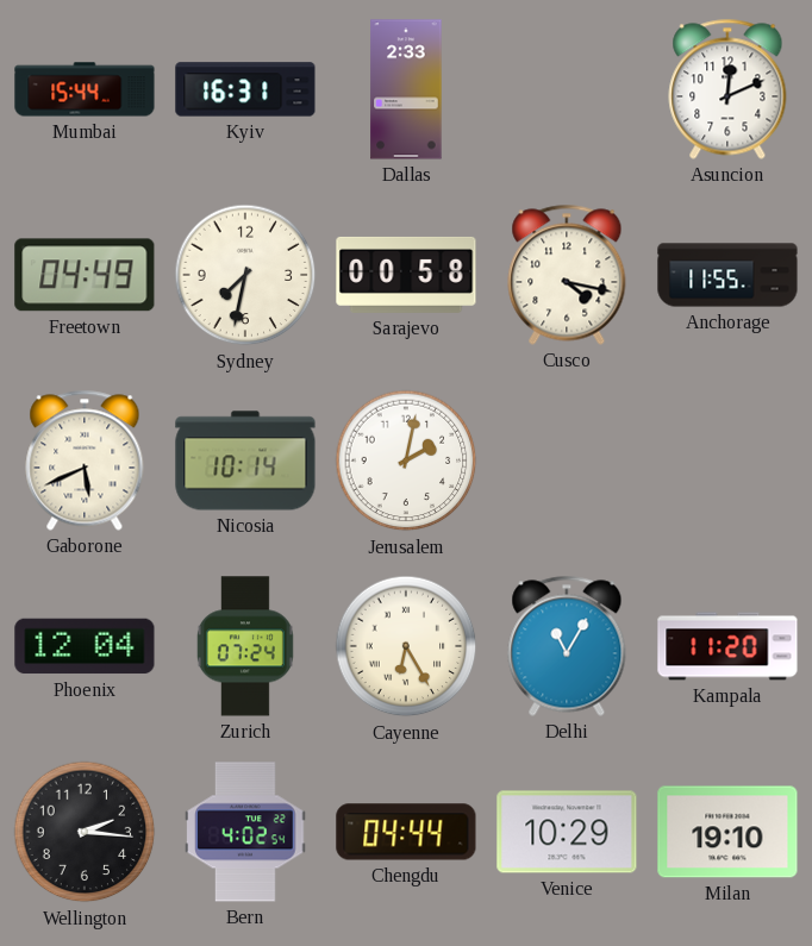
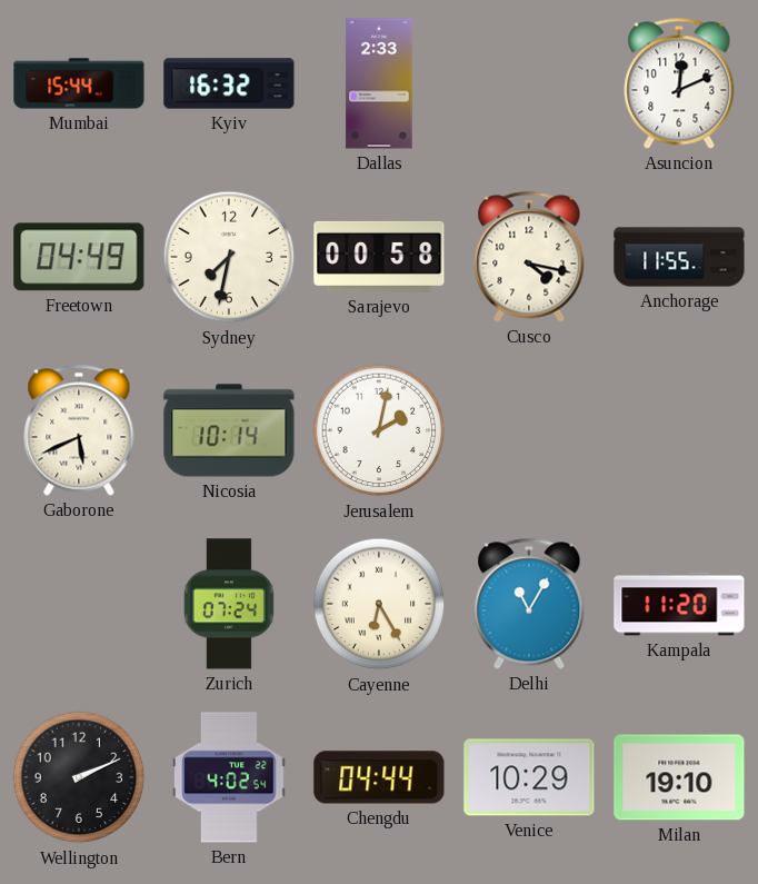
Kyiv: 16:31 -> 16:32 (229, 83)
Phoenix: 12:04 -> none (85, 646)
Wellington: 2:16 -> 2:11 (79, 777)
